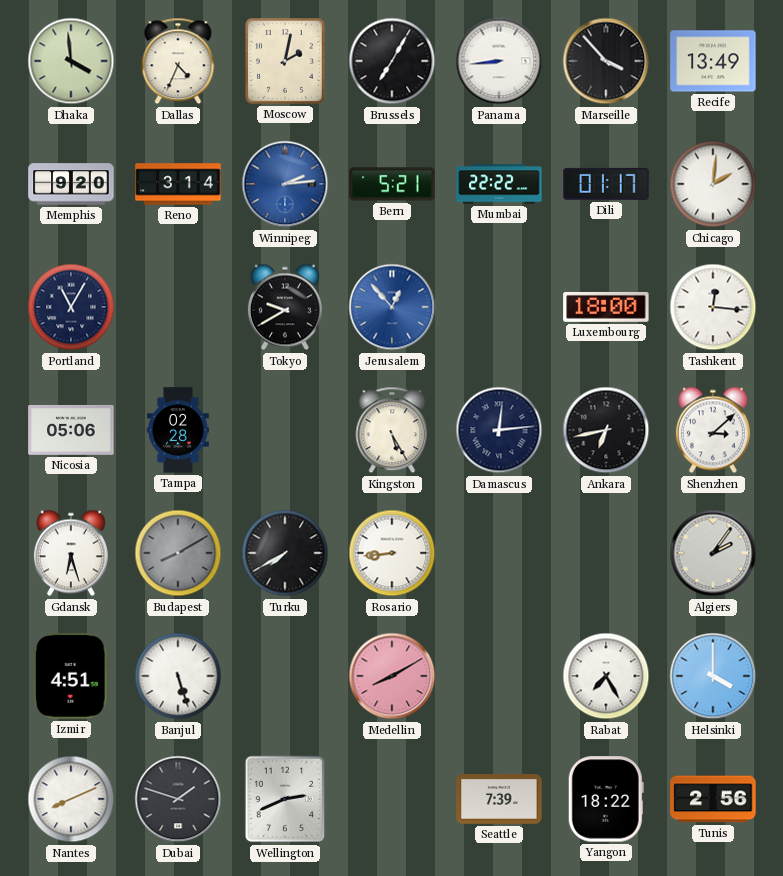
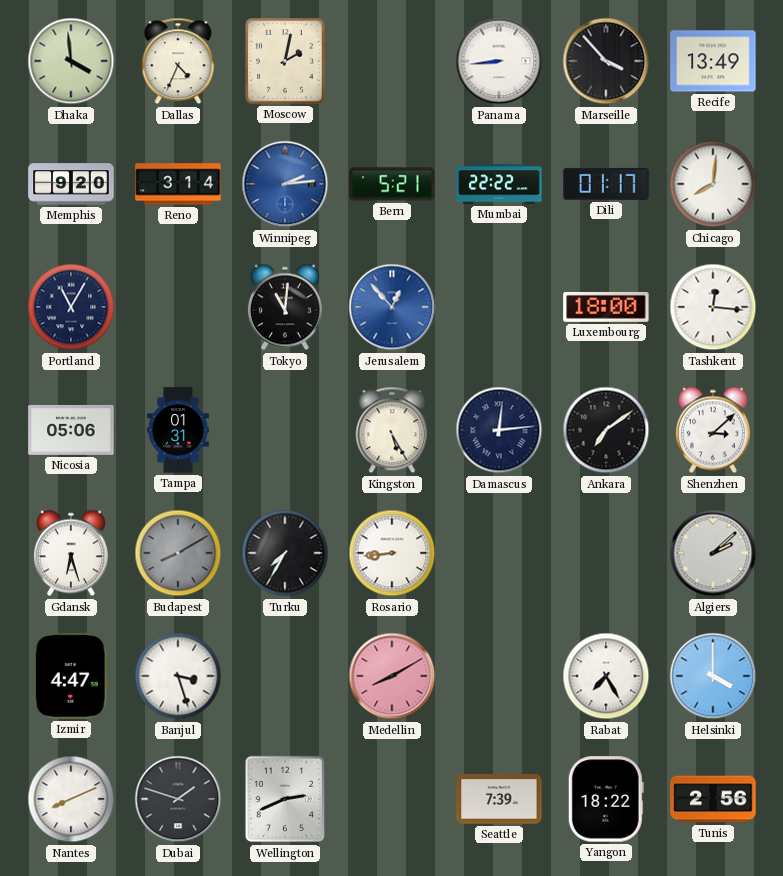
Brussels: 7:05 -> none (392, 61)
Chicago: 2:01 -> 8:01 (713, 184)
Tokyo: 9:40 -> 11:01 (285, 307)
Tampa: 02:28 -> 01:31 (178, 430)
Ankara: 6:43 -> 7:09 (606, 430)
Turku: 7:40 -> 7:35 (285, 553)
Algiers: 2:06 -> 2:08 (713, 553)
Izmir: 4:51 -> 4:47 (71, 676)
Banjul: 5:27 -> 3:27 (178, 676)
